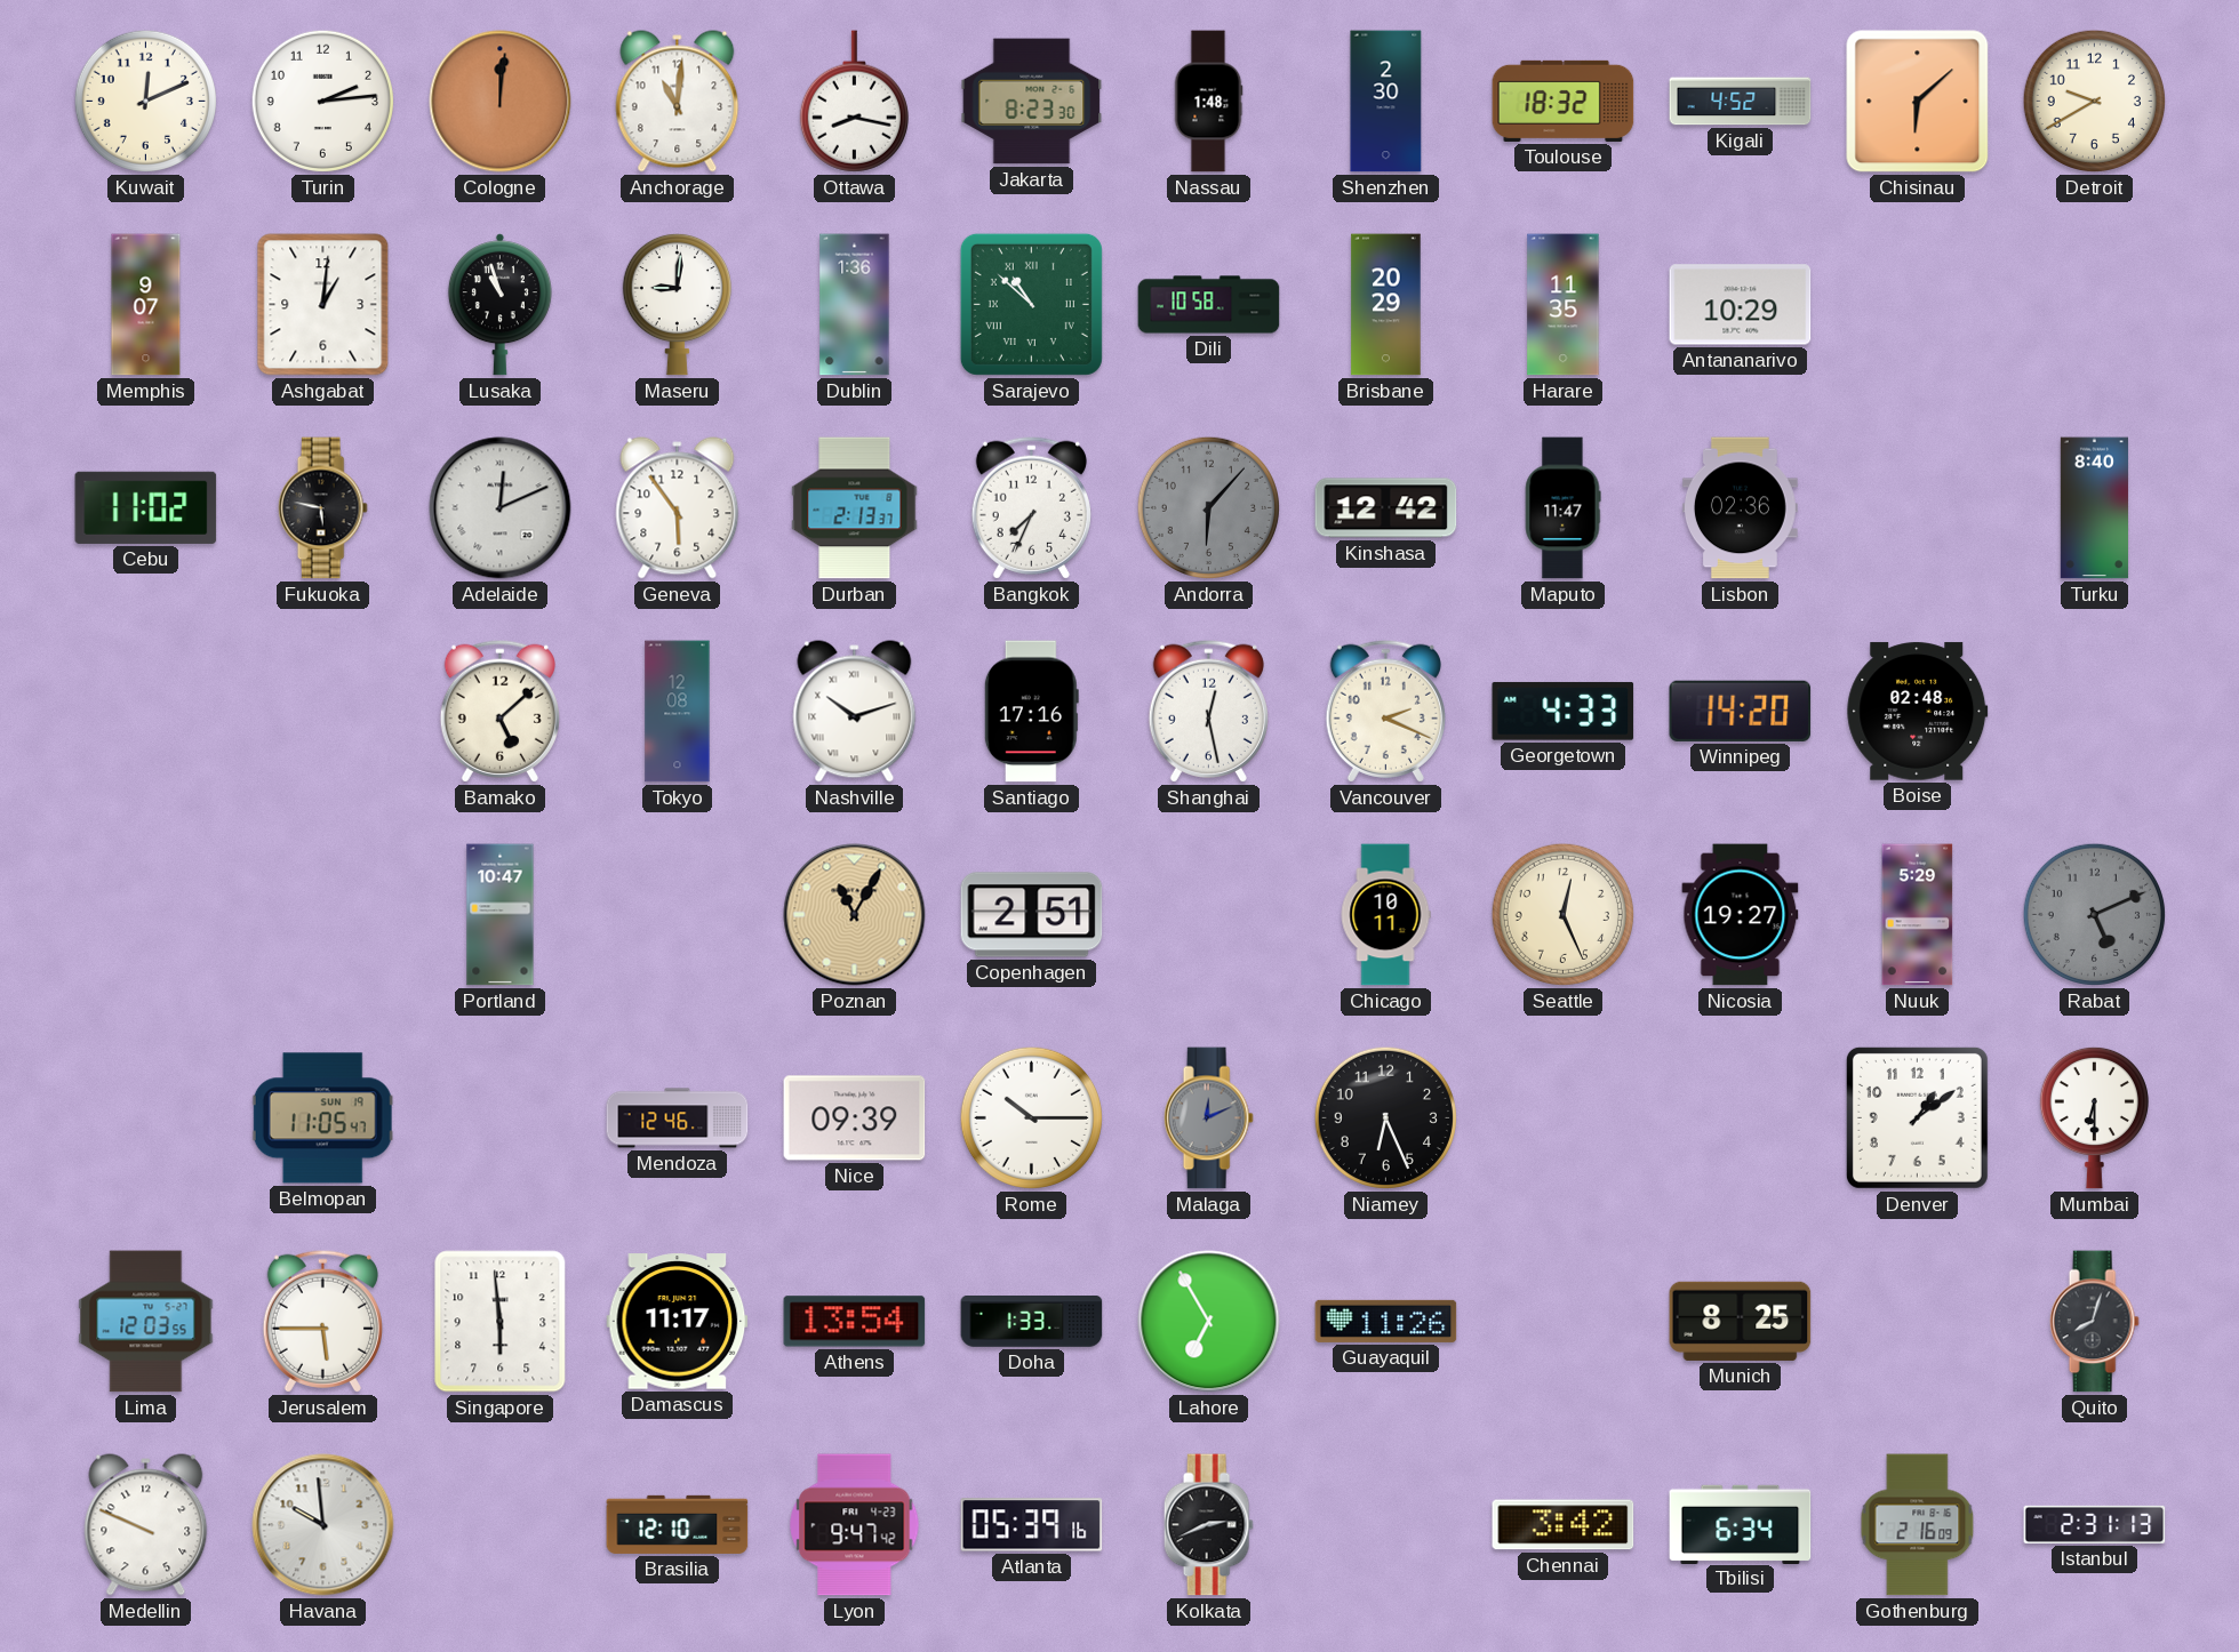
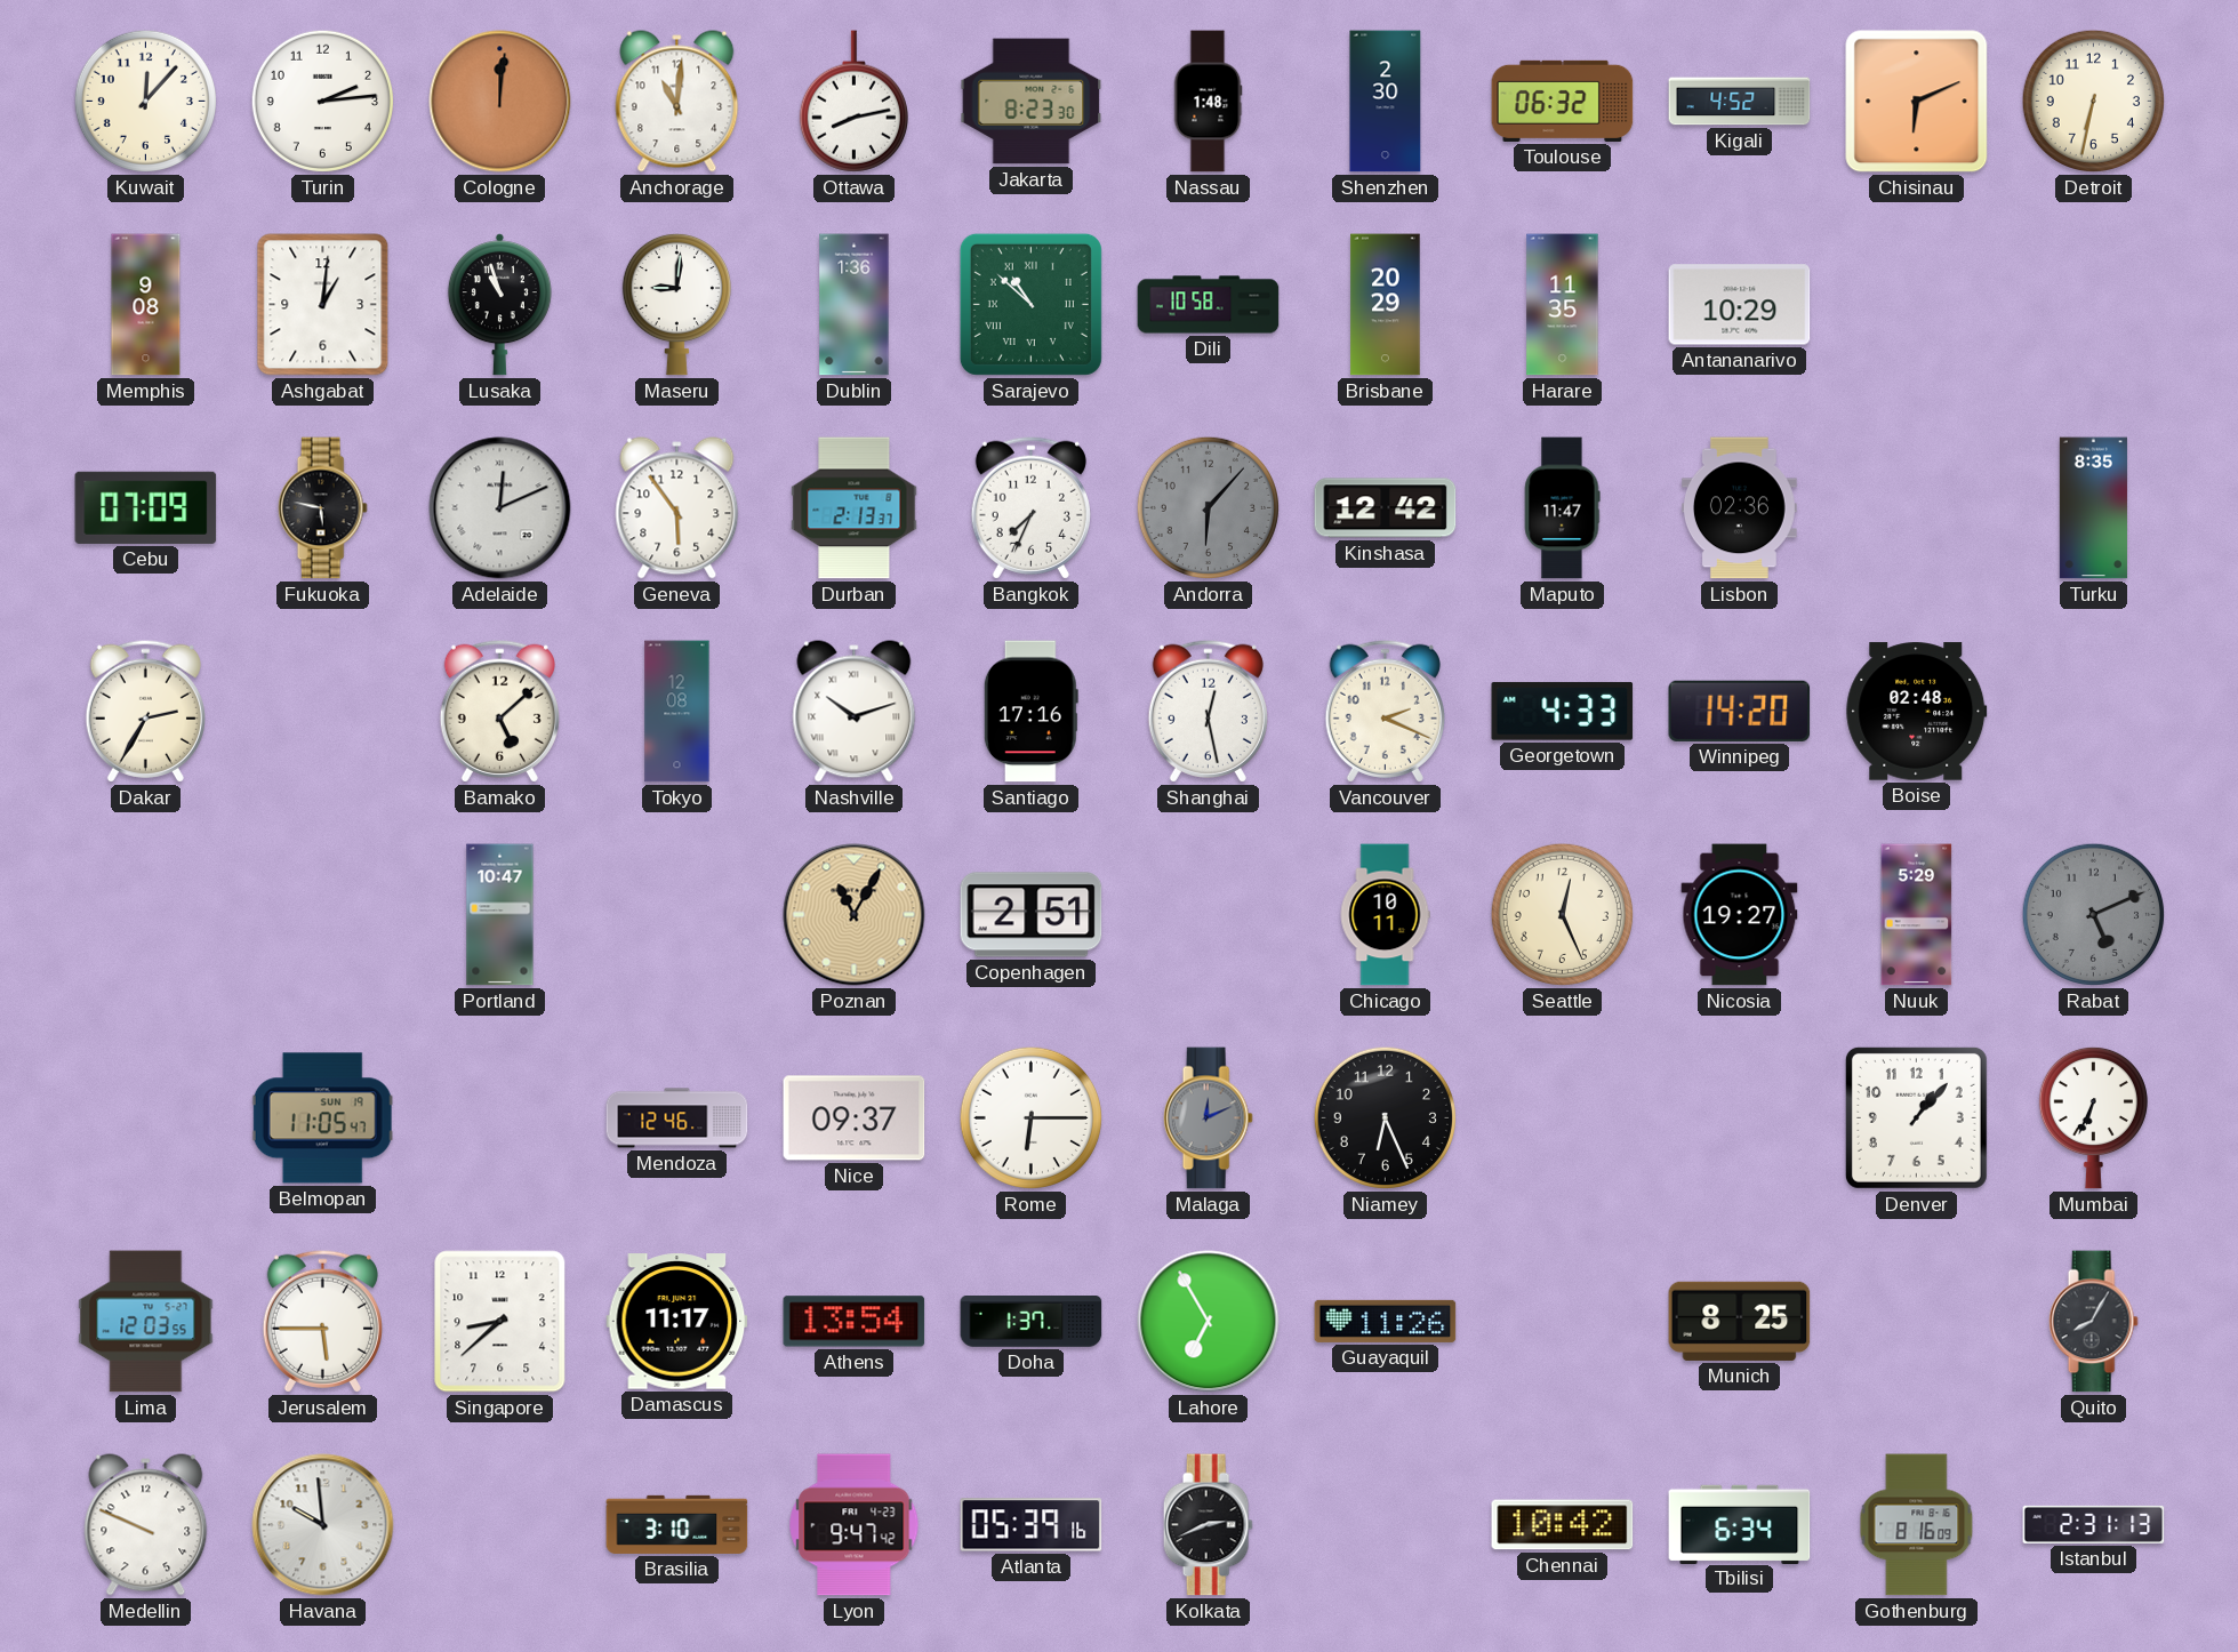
Kuwait: 12:11 -> 12:07 (145, 101)
Ottawa: 8:17 -> 8:13 (853, 102)
Toulouse: 18:32 -> 06:32 (1563, 101)
Chisinau: 6:08 -> 6:11 (1917, 102)
Detroit: 9:40 -> 6:32 (2093, 101)
Memphis: 9:07 -> 9:08 (146, 305)
Cebu: 11:02 -> 07:09 (146, 507)
Turku: 8:40 -> 8:35 (2093, 508)
Dakar: none -> 2:35 (145, 711)
Nice: 09:39 -> 09:37 (855, 1118)
Rome: 10:15 -> 6:15 (1030, 1117)
Denver: 1:09 -> 1:07 (1916, 1117)
Mumbai: 6:30 -> 6:34 (2093, 1117)
Singapore: 5:59 -> 8:38 (500, 1322)
Doha: 1:33 -> 1:37 (1032, 1322)
Quito: 8:03 -> 8:05 (2093, 1322)
Brasilia: 12:10 -> 3:10 (677, 1524)
Chennai: 3:42 -> 10:42 (1563, 1525)
Gothenburg: 2:16 -> 8:16 (1917, 1525)
